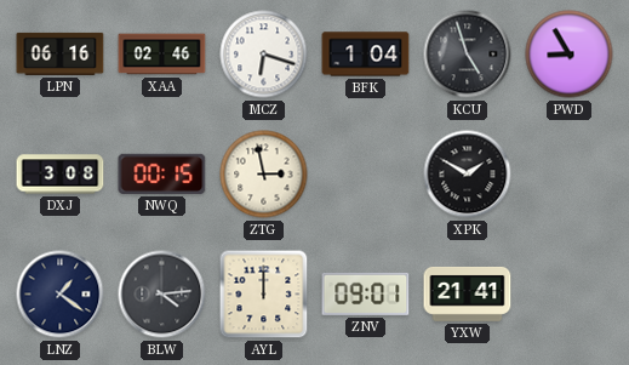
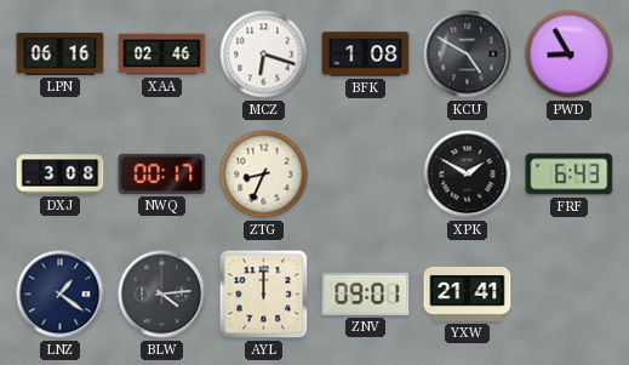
BFK: 1:04 -> 1:08 (366, 55)
KCU: 4:57 -> 4:50 (468, 55)
NWQ: 00:15 -> 00:17 (162, 173)
ZTG: 2:58 -> 8:34 (264, 175)
FRF: none -> 6:43 (570, 175)
